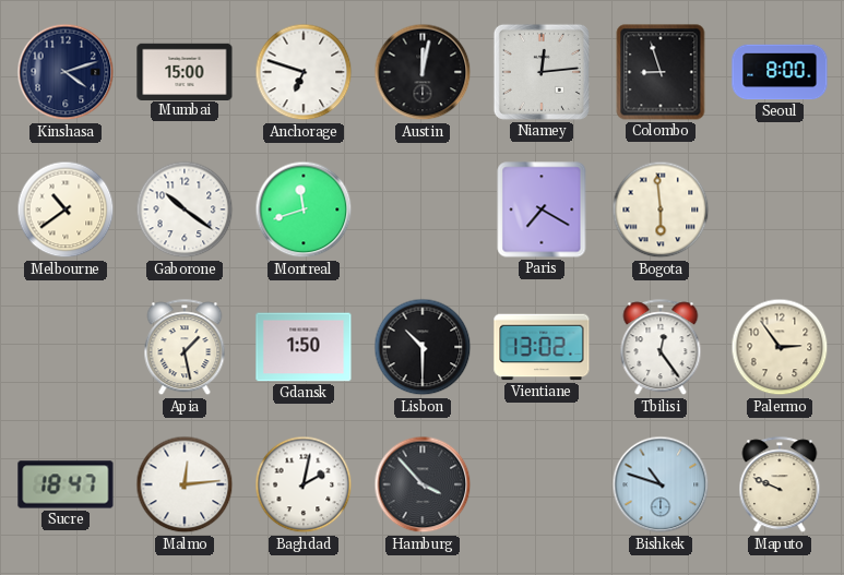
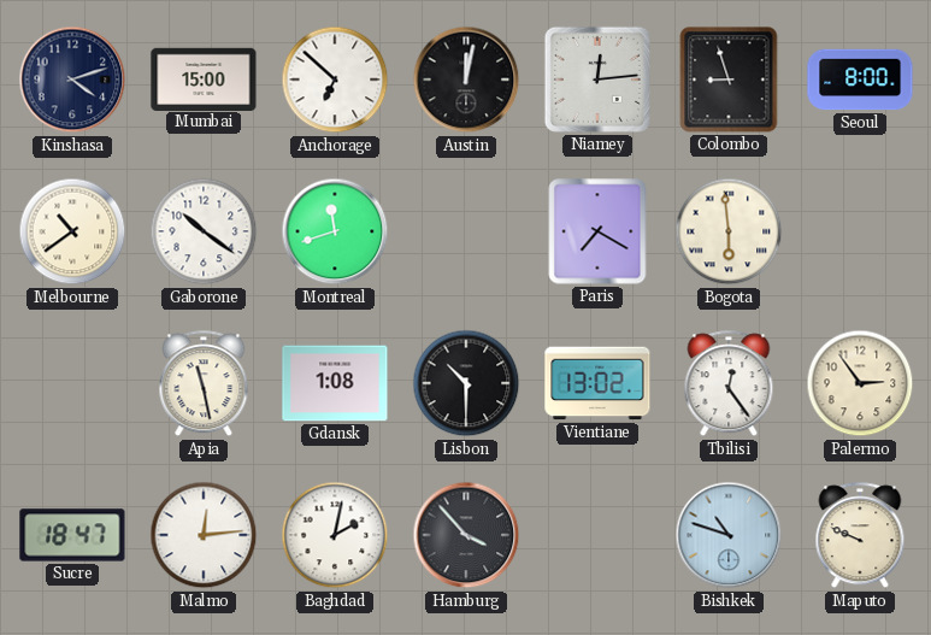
Anchorage: 6:48 -> 6:52 (335, 80)
Apia: 1:28 -> 11:28 (204, 384)
Gdansk: 1:50 -> 1:08 (335, 383)
